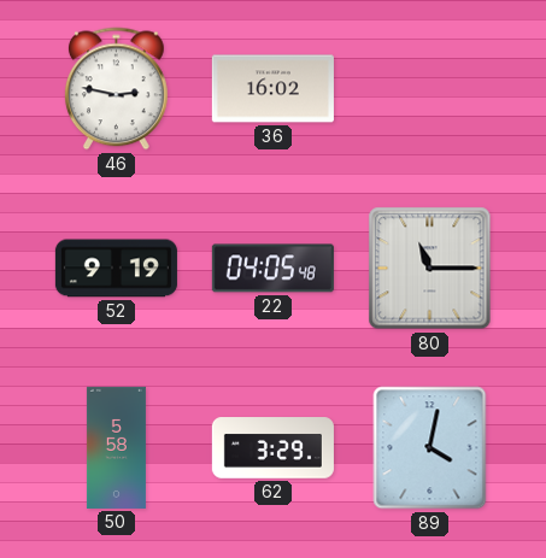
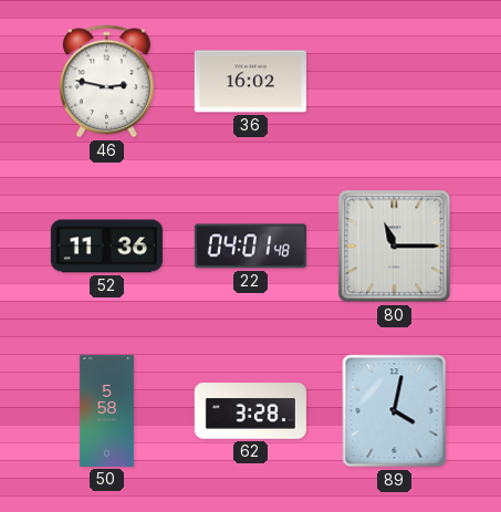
52: 9:19 -> 11:36 (106, 247)
22: 04:05 -> 04:01 (250, 247)
62: 3:29 -> 3:28 (250, 411)
